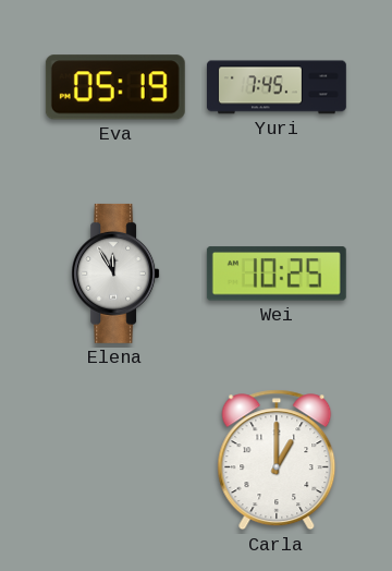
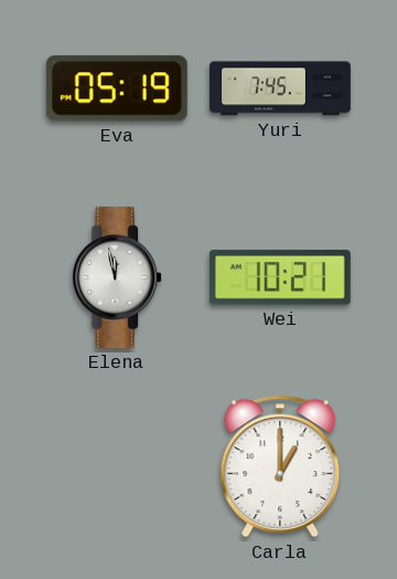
Elena: 11:55 -> 11:58 (117, 277)
Wei: 10:25 -> 10:21 (280, 277)
